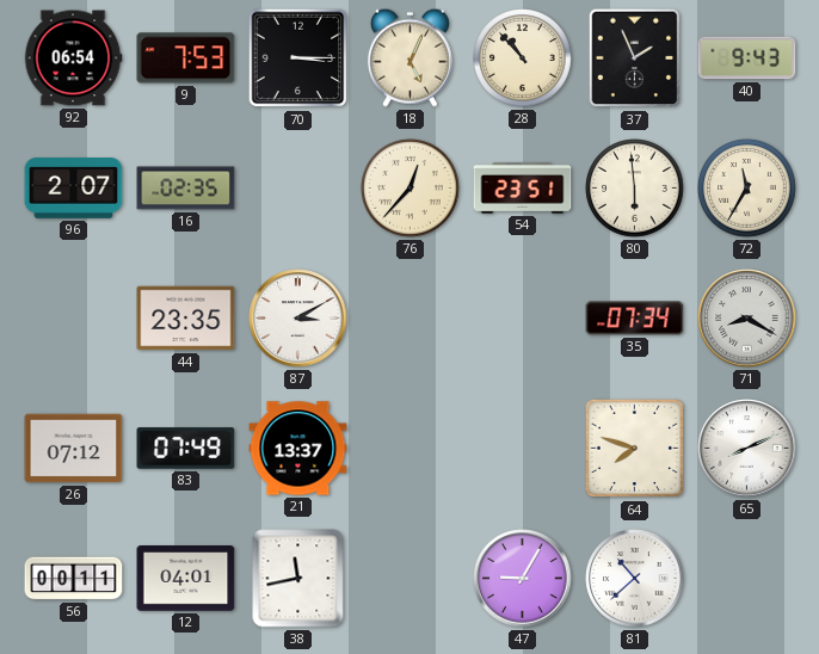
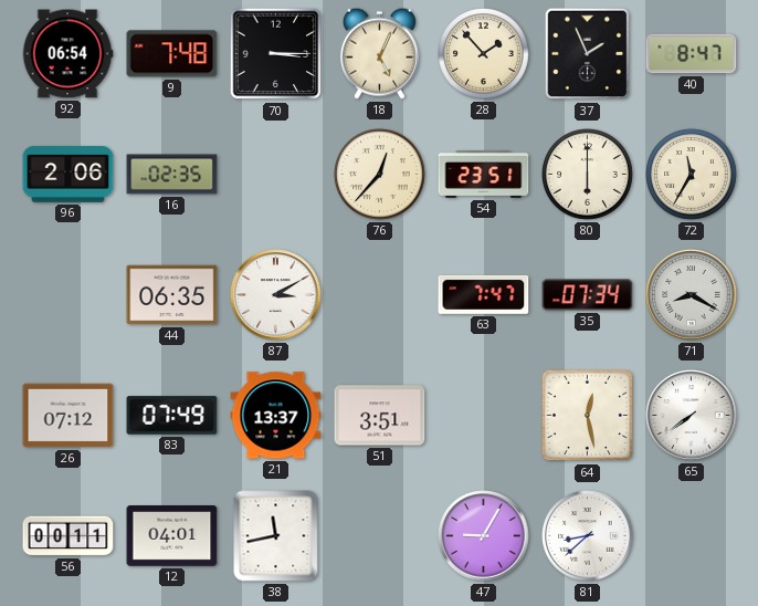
9: 7:53 -> 7:48 (172, 54)
28: 10:53 -> 1:53 (484, 54)
40: 9:43 -> 8:47 (692, 54)
96: 2:07 -> 2:06 (69, 175)
80: 5:59 -> 6:00 (588, 175)
44: 23:35 -> 06:35 (172, 295)
63: none -> 7:47 (484, 294)
51: none -> 3:51 (380, 416)
64: 7:48 -> 12:28 (588, 416)
65: 8:11 -> 7:39 (692, 416)
81: 10:38 -> 8:38 (588, 536)
